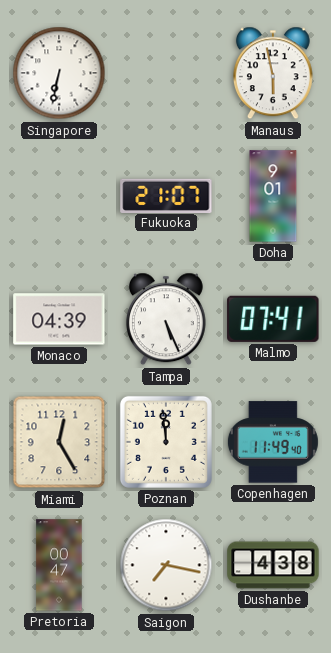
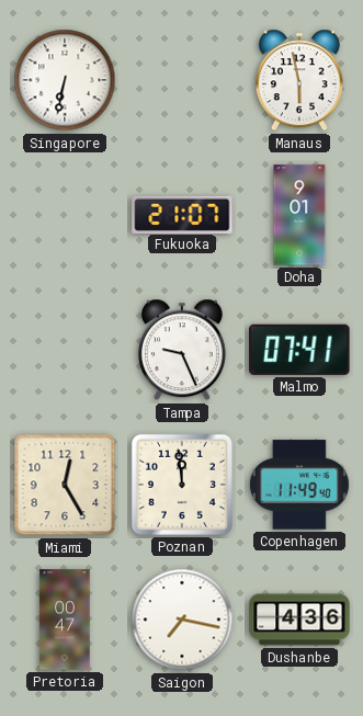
Monaco: 04:39 -> none (59, 319)
Tampa: 5:26 -> 9:26 (182, 350)
Dushanbe: 4:38 -> 4:36 (299, 620)
